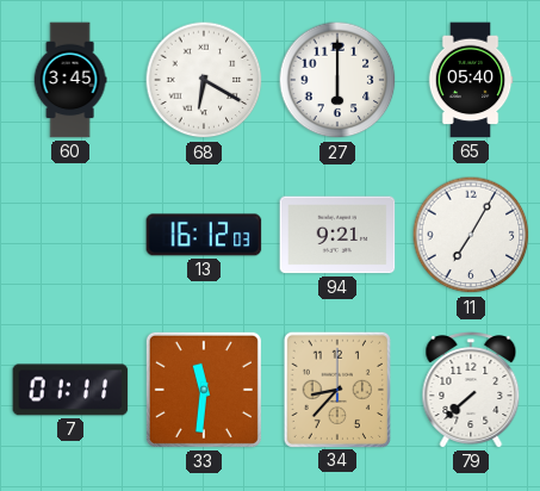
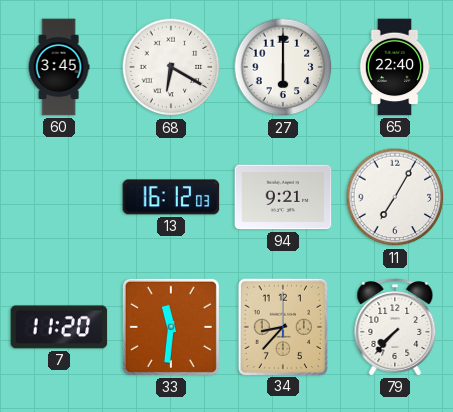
65: 05:40 -> 22:40 (395, 67)
7: 01:11 -> 11:20 (59, 327)
79: 7:38 -> 7:37 (395, 327)
